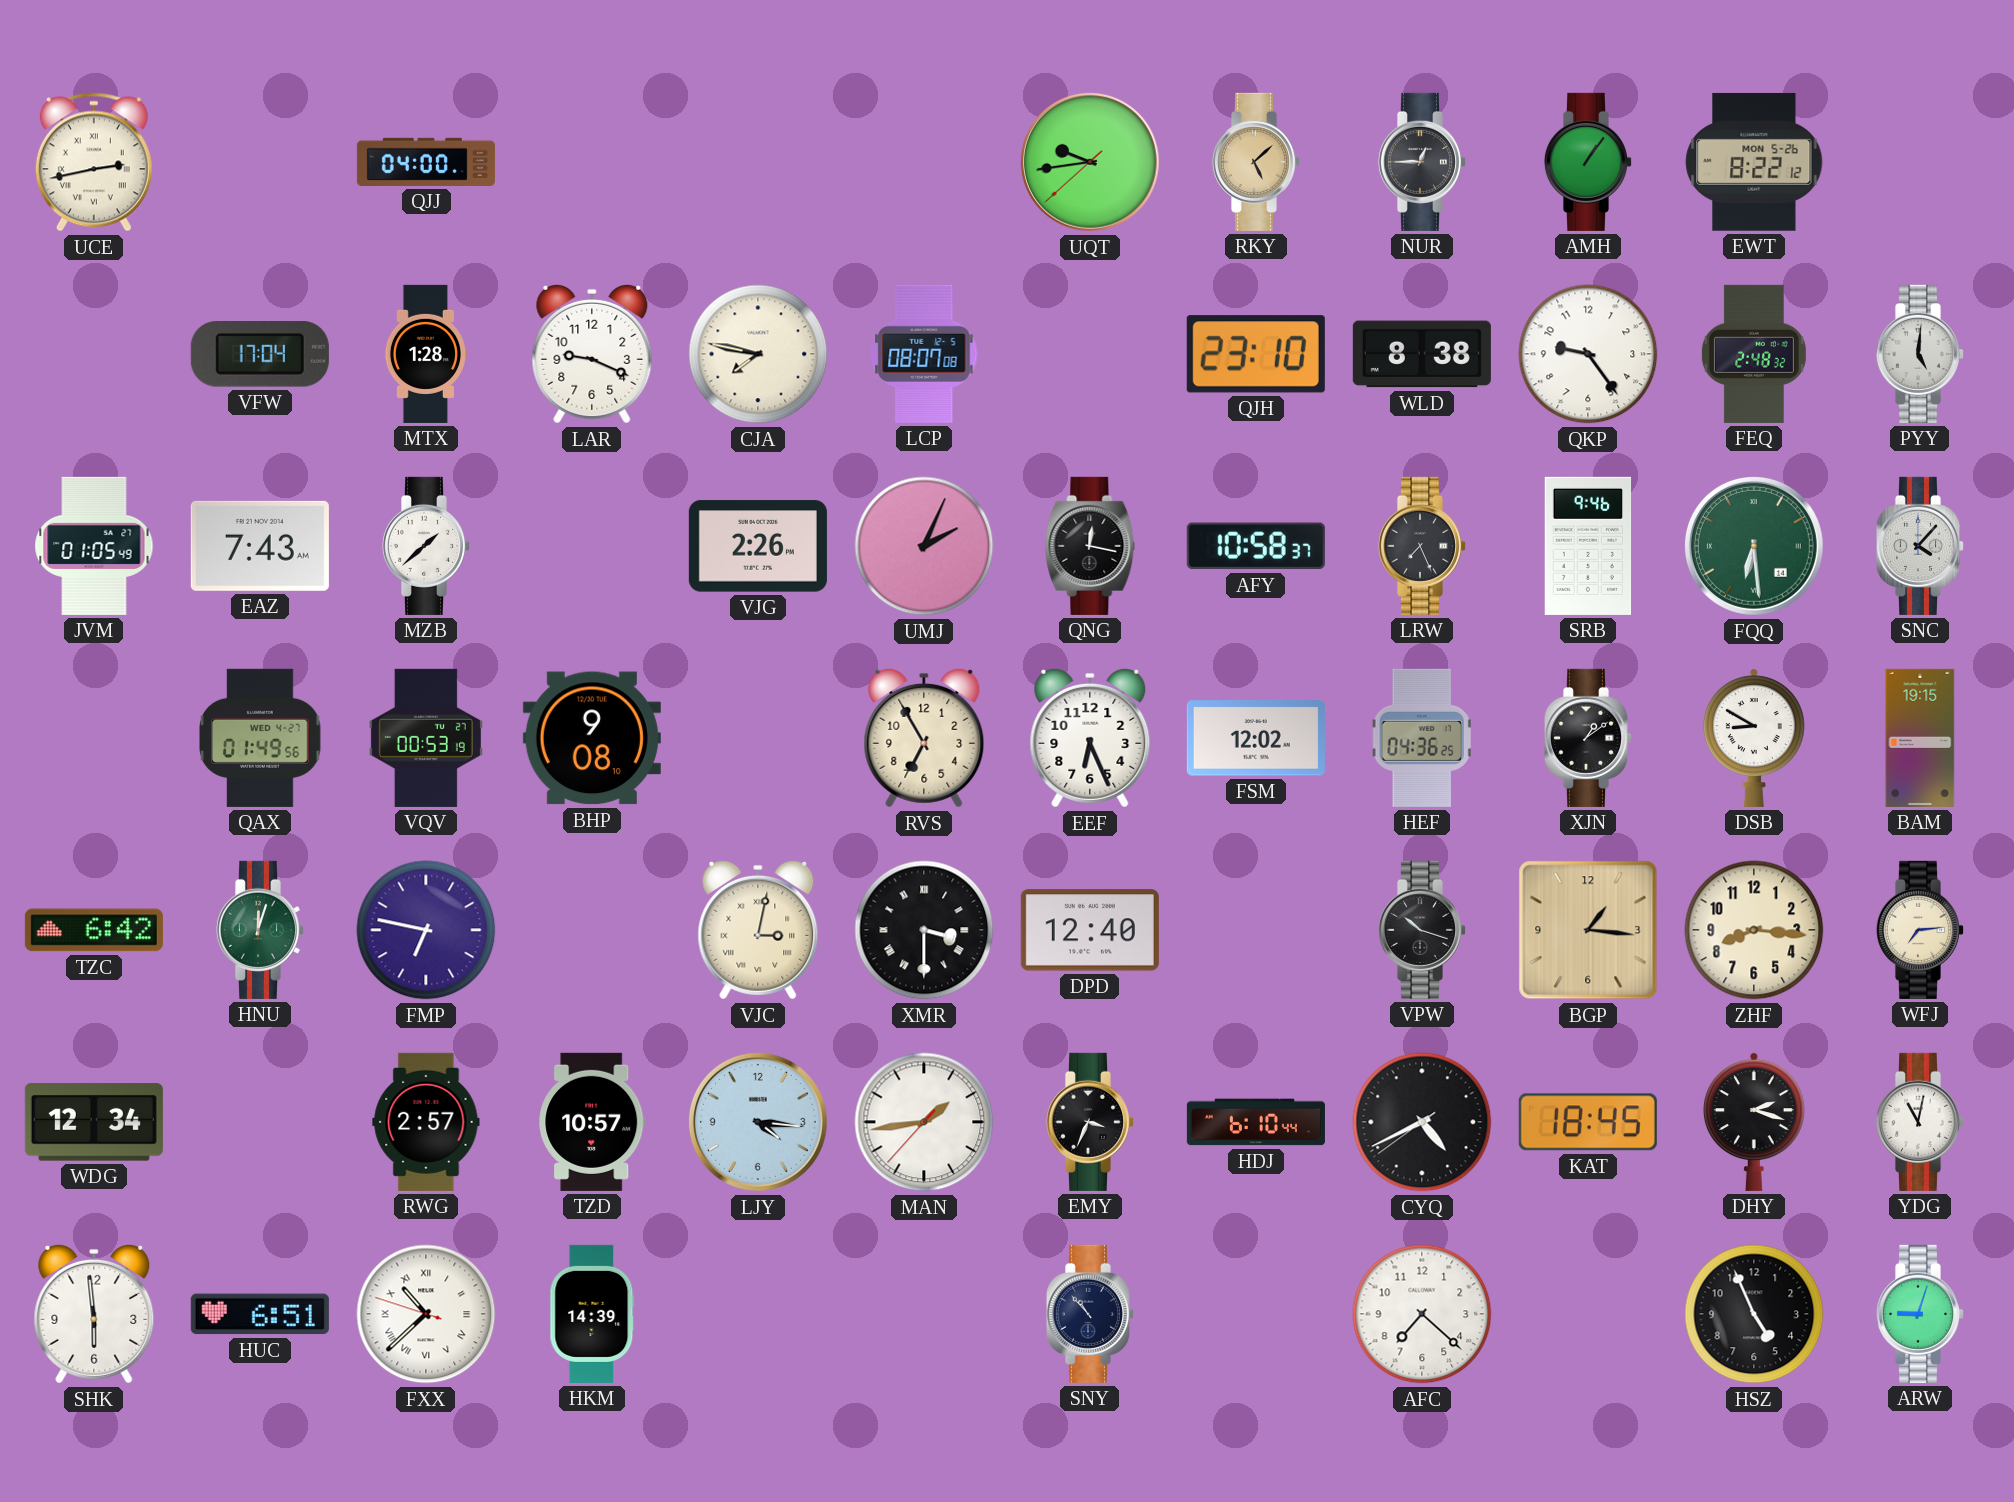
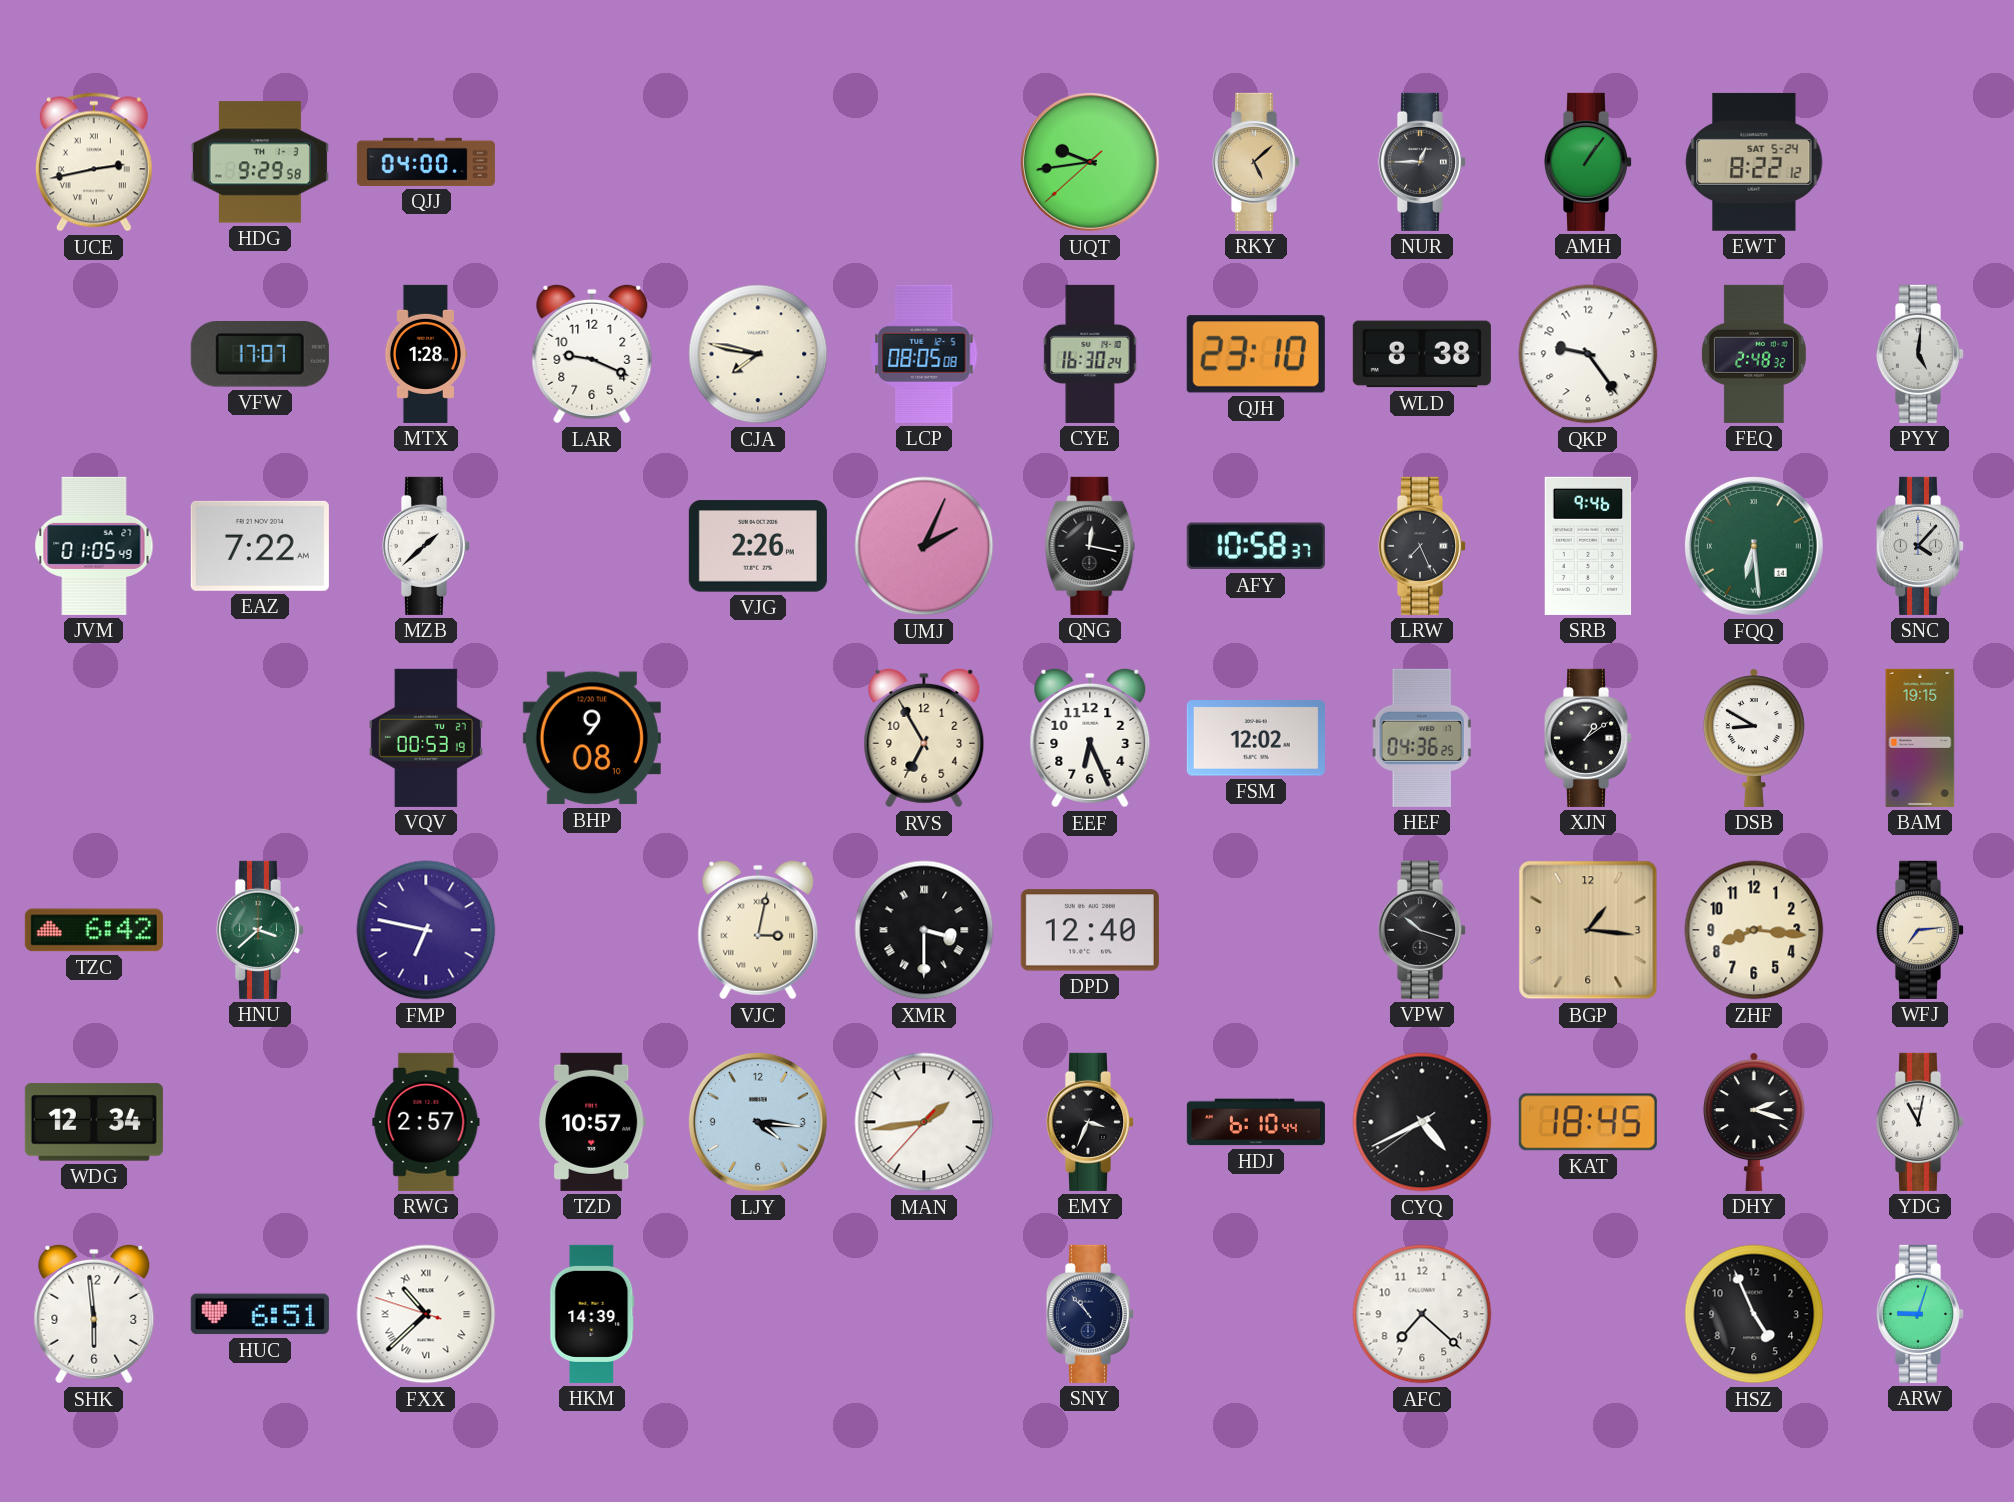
HDG: none -> 9:29 (260, 162)
EWT date: MON 5-26 -> SAT 5-24 (1754, 162)
VFW: 17:04 -> 17:07 (260, 355)
LCP: 08:07 -> 08:05 (924, 354)
CYE: none -> 16:30 (1090, 354)
EAZ: 7:43 -> 7:22 (260, 546)
QAX: 01:49 -> none (260, 738)
HNU: 12:03 -> 3:38 (259, 930)
